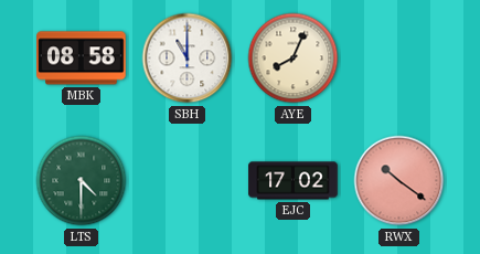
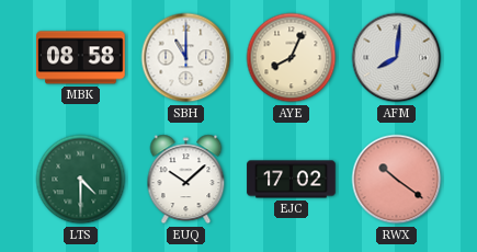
AFM: none -> 8:01 (397, 58)
EUQ: none -> 10:08 (186, 180)
